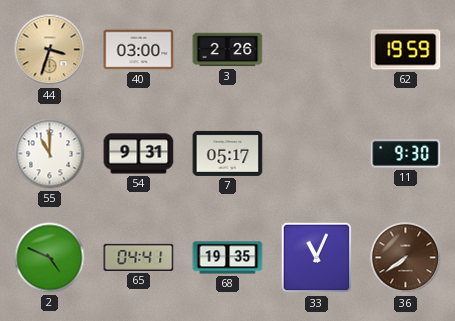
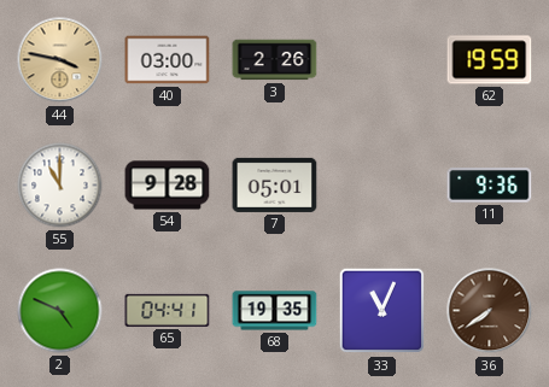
44: 3:33 -> 3:47 (60, 60)
54: 9:31 -> 9:28 (168, 186)
7: 05:17 -> 05:01 (275, 184)
11: 9:30 -> 9:36 (490, 186)
